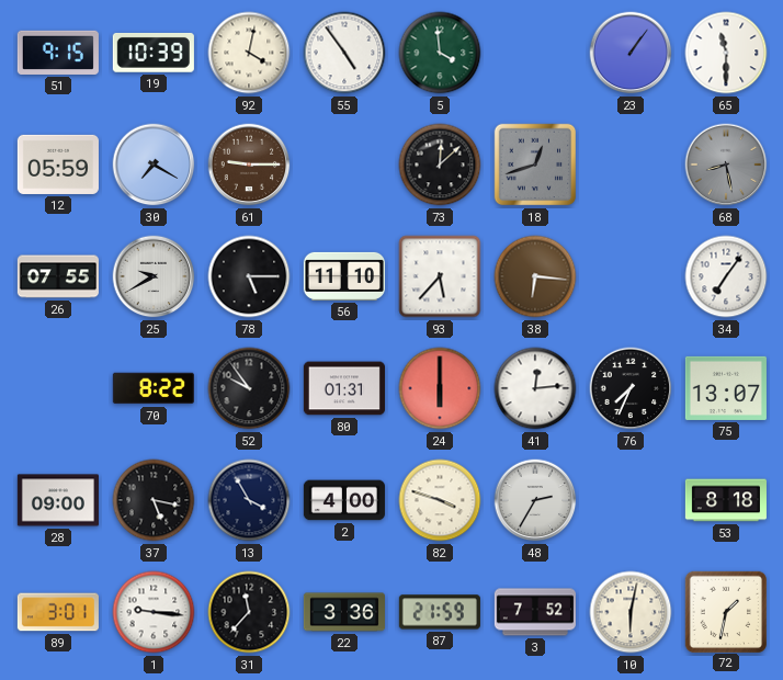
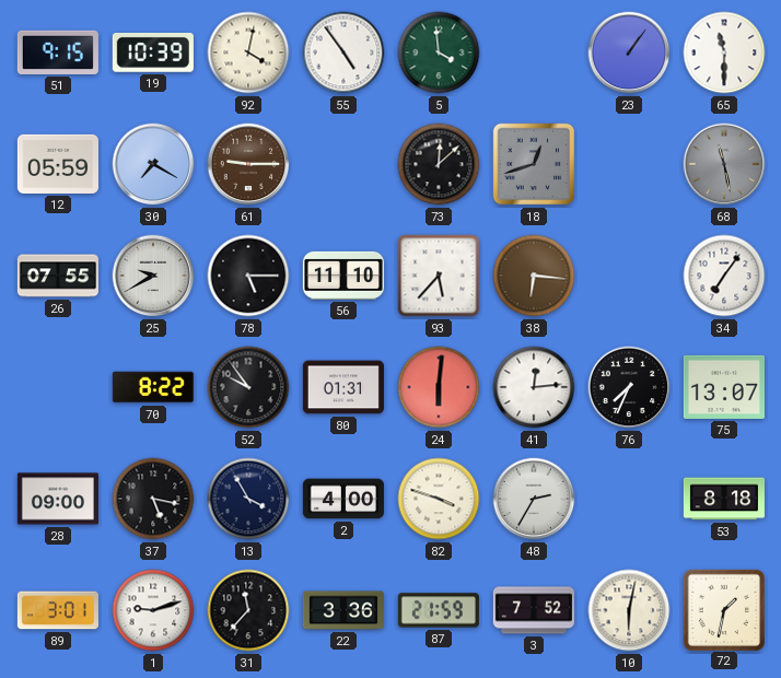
68: 8:28 -> 11:28 (724, 164)
24: 6:00 -> 6:01 (439, 387)
1: 9:16 -> 9:12 (153, 610)
